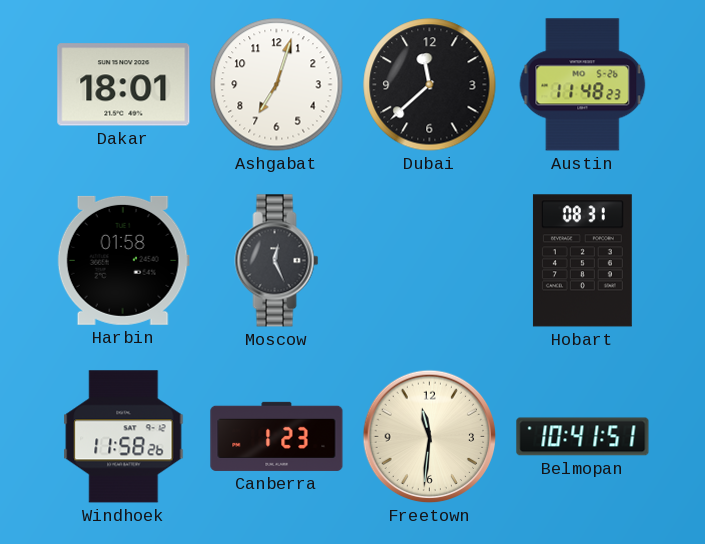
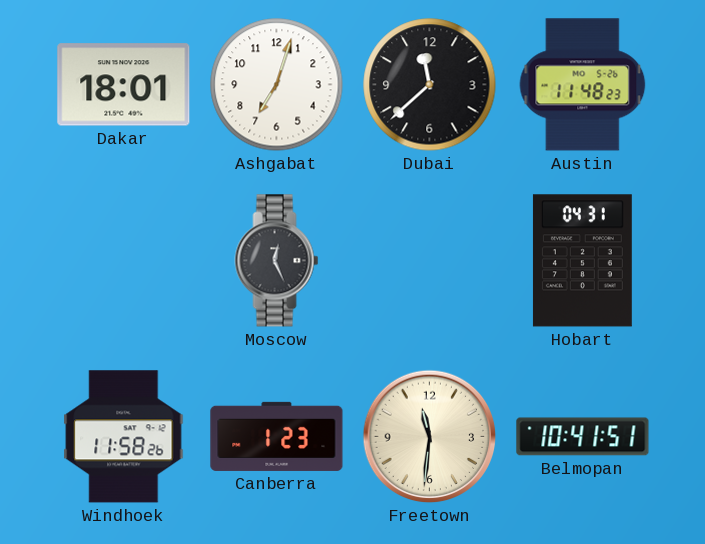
Harbin: 01:58 -> none (123, 260)
Hobart: 08:31 -> 04:31 (582, 261)
